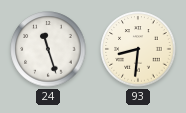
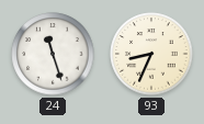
93: 8:31 -> 8:34 (151, 54)
